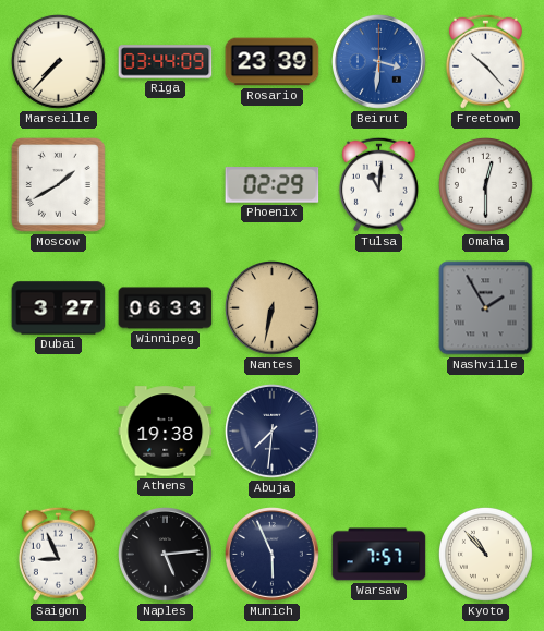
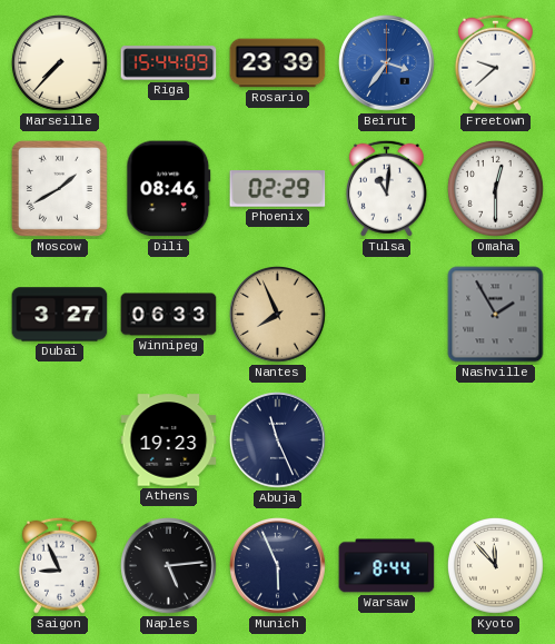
Riga: 03:44 -> 15:44 (169, 63)
Beirut: 3:31 -> 3:36 (387, 63)
Freetown: 10:23 -> 9:38 (495, 62)
Dili: none -> 08:46 (169, 189)
Nantes: 6:32 -> 7:56 (278, 315)
Athens: 19:38 -> 19:23 (169, 440)
Abuja: 7:31 -> 11:26 (278, 440)
Warsaw: 7:57 -> 8:44 (387, 566)
Kyoto: 10:53 -> 11:53 (495, 565)
